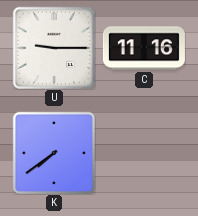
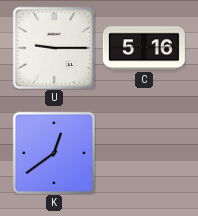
C: 11:16 -> 5:16 (144, 48)
K: 7:39 -> 12:39 (53, 152)
